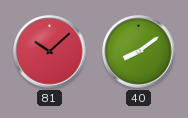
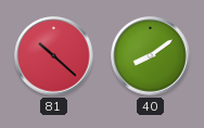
81: 10:08 -> 10:22 (54, 56)
